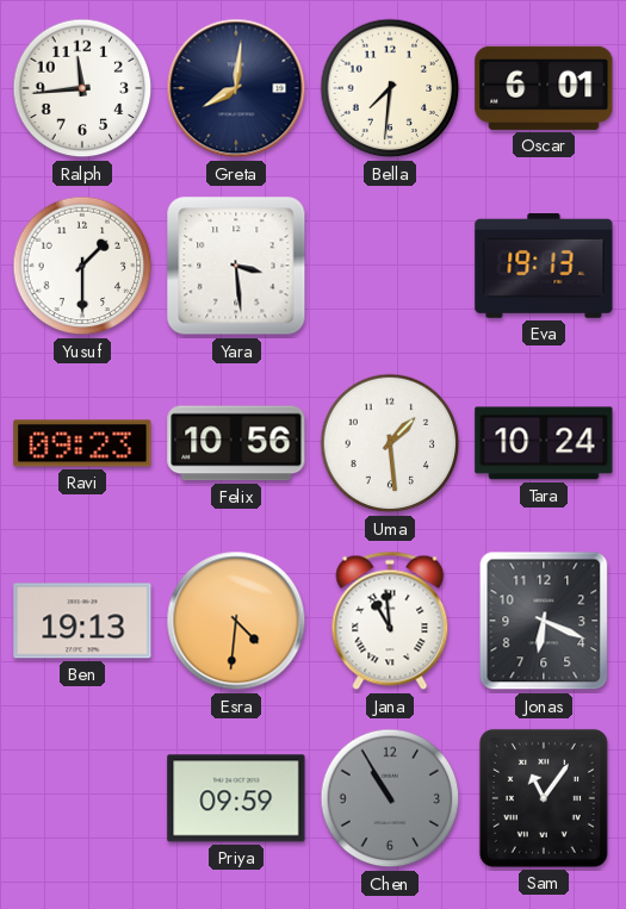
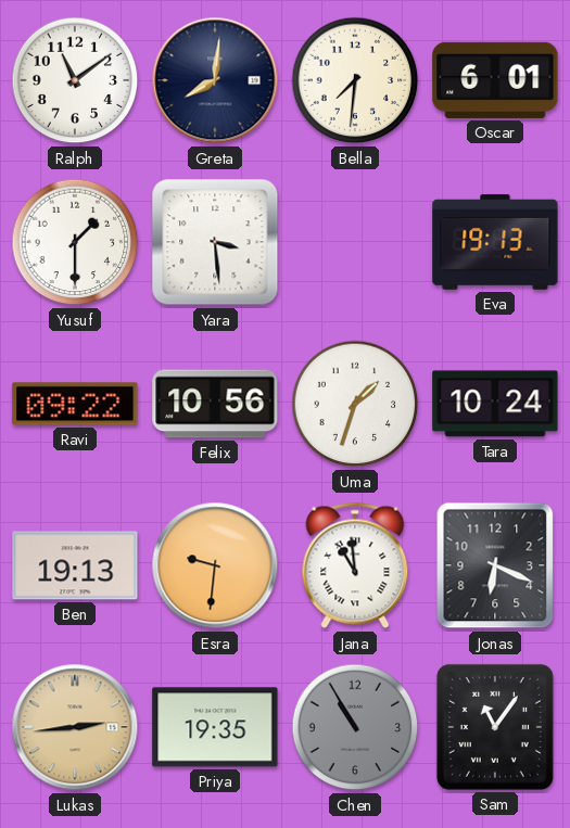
Ralph: 11:44 -> 11:09 (75, 80)
Ravi: 09:23 -> 09:22 (75, 404)
Uma: 1:29 -> 1:33 (355, 404)
Esra: 4:31 -> 9:31 (215, 565)
Lukas: none -> 2:44 (75, 727)
Priya: 09:59 -> 19:35 (215, 727)
